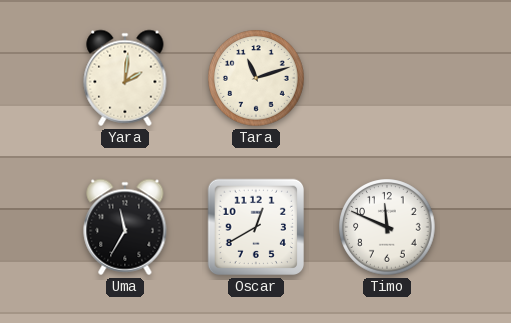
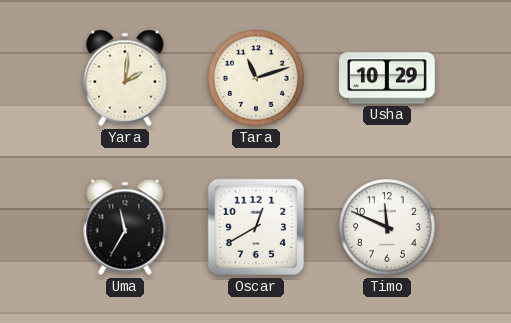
Usha: none -> 10:29 (387, 78)
